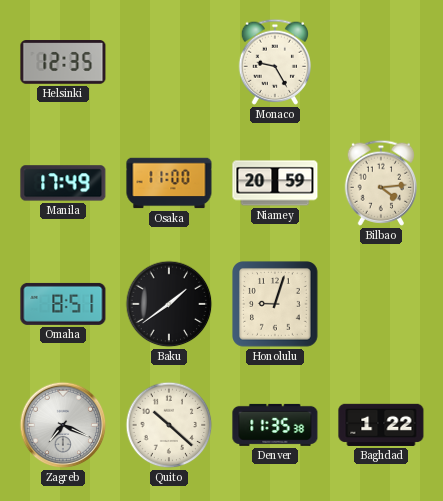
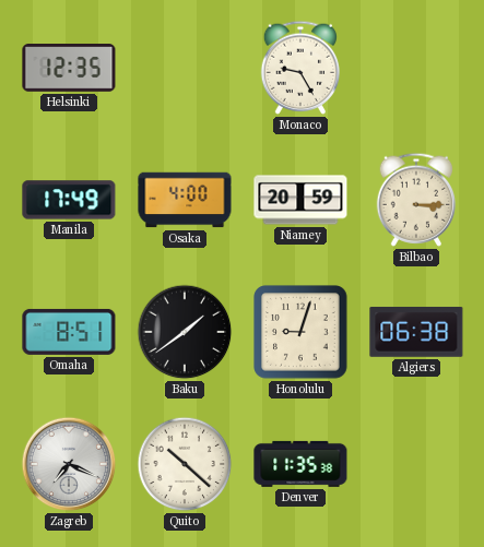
Osaka: 11:00 -> 4:00 (185, 200)
Bilbao: 4:14 -> 3:15 (416, 200)
Algiers: none -> 06:38 (416, 332)
Baghdad: 1:22 -> none (381, 425)
